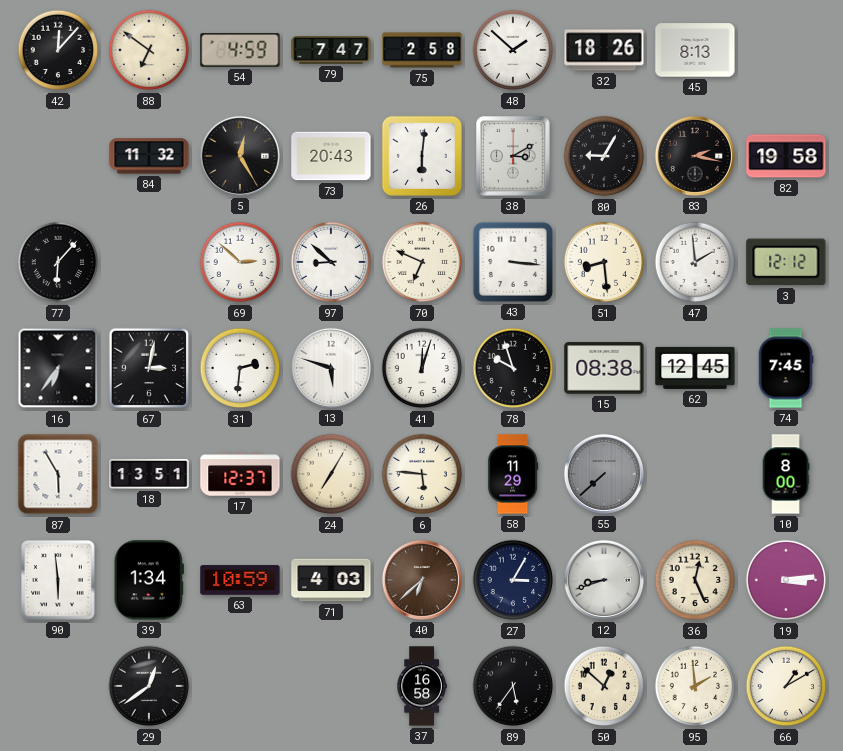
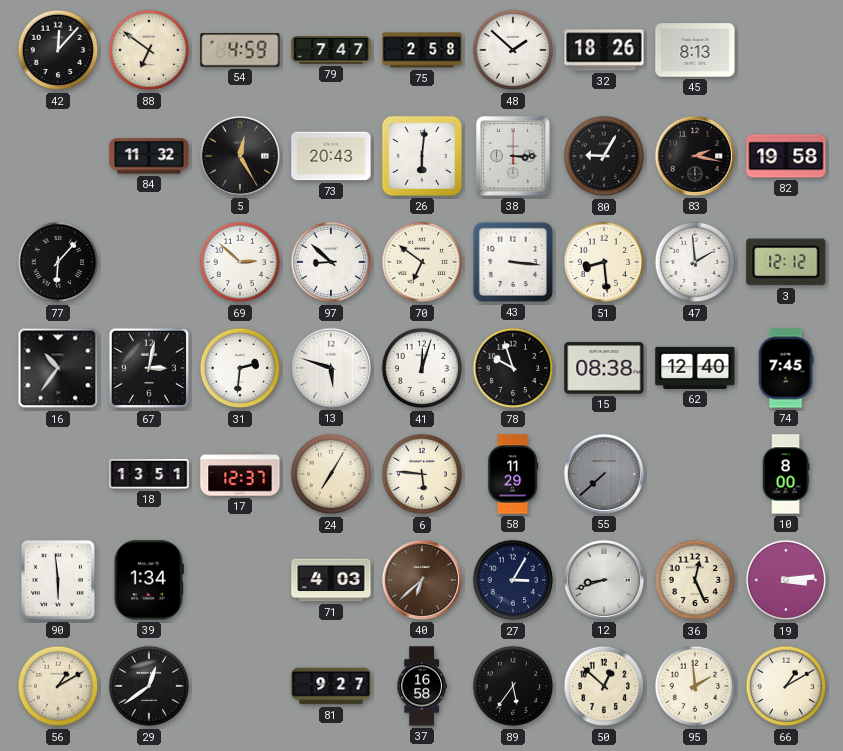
38: 3:10 -> 3:15 (513, 156)
70: 6:49 -> 6:51 (422, 262)
16: 6:36 -> 10:36 (58, 368)
62: 12:45 -> 12:40 (695, 368)
87: 5:55 -> none (58, 474)
63: 10:59 -> none (240, 580)
56: none -> 1:10 (58, 686)
81: none -> 9:27 (331, 686)
